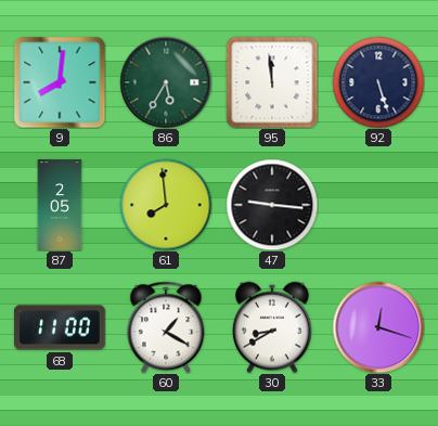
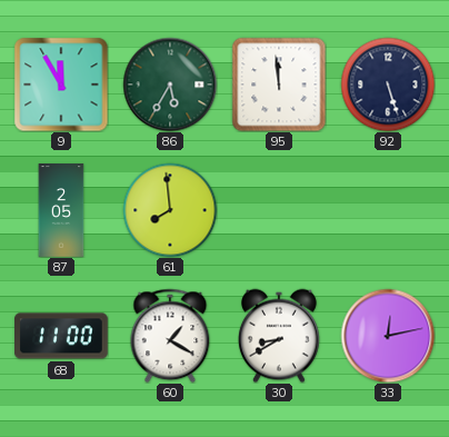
9: 8:01 -> 11:55 (61, 85)
47: 9:16 -> none (272, 205)
33: 12:18 -> 12:13 (388, 336)
